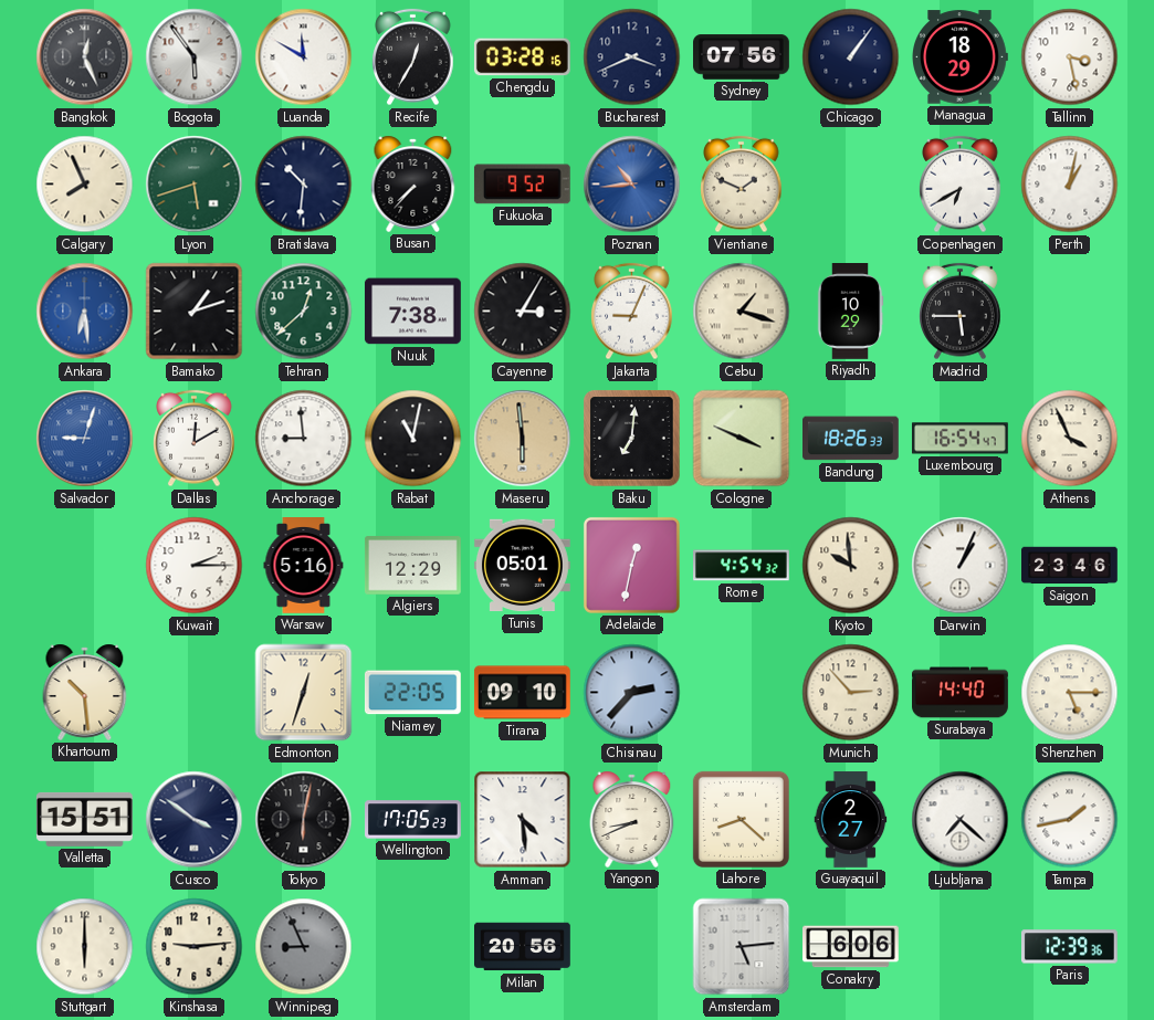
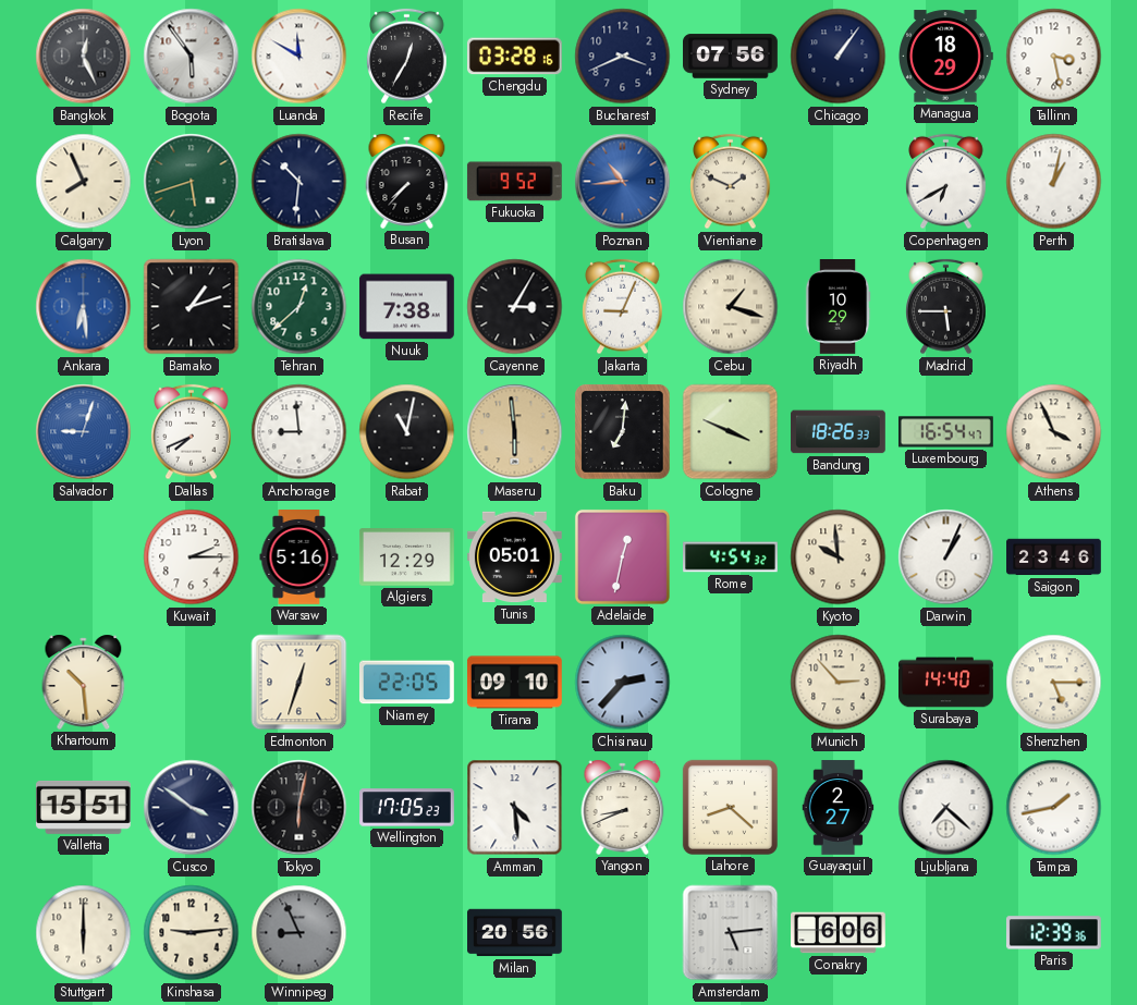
Dallas: 12:10 -> 7:41 (192, 432)
